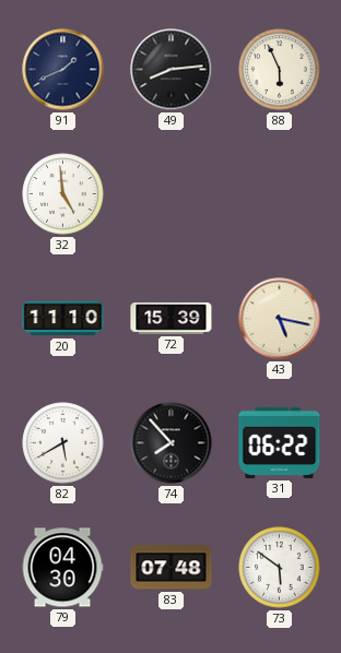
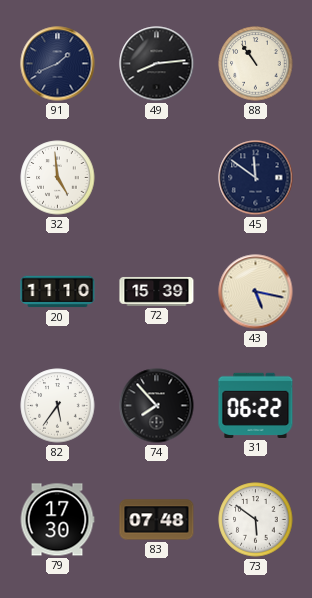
88: 5:56 -> 10:54 (256, 64)
45: none -> 11:51 (256, 178)
82: 5:40 -> 5:36 (58, 406)
79: 04:30 -> 17:30 (57, 520)
